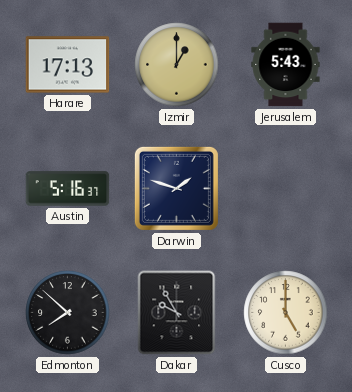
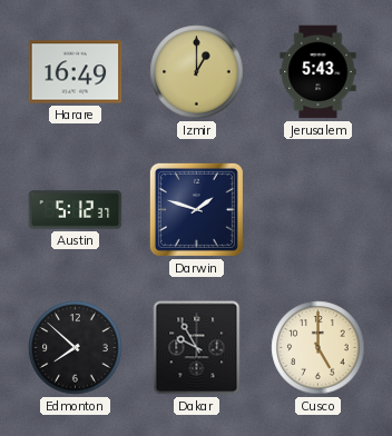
Harare: 17:13 -> 16:49 (76, 72)
Austin: 5:16 -> 5:12 (76, 210)
